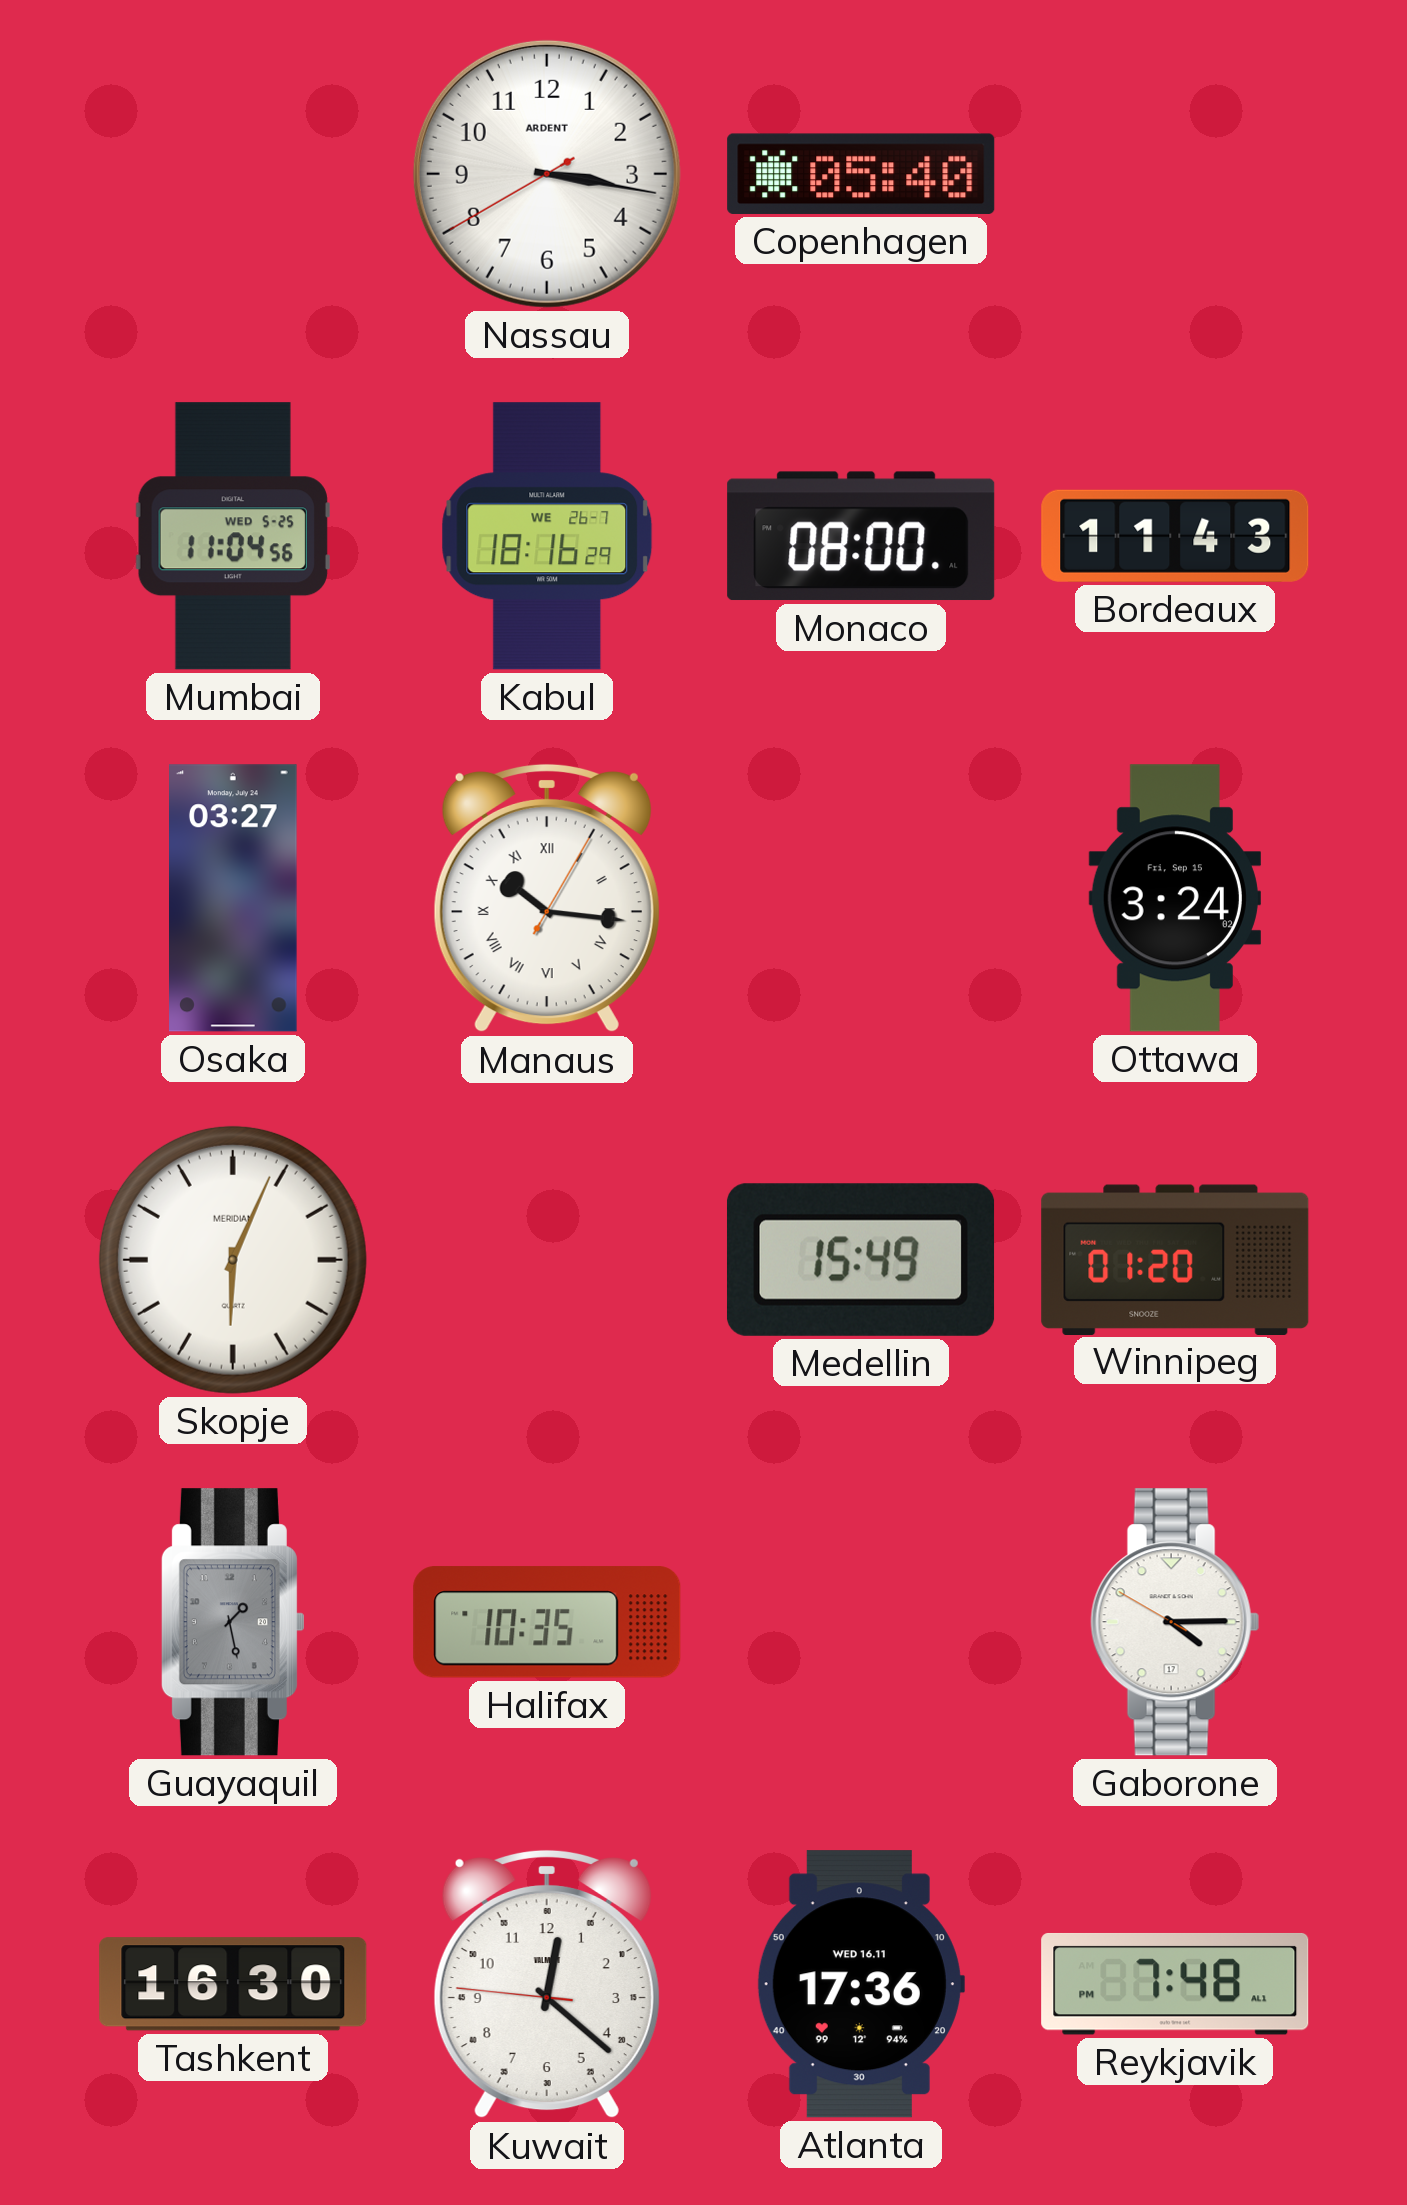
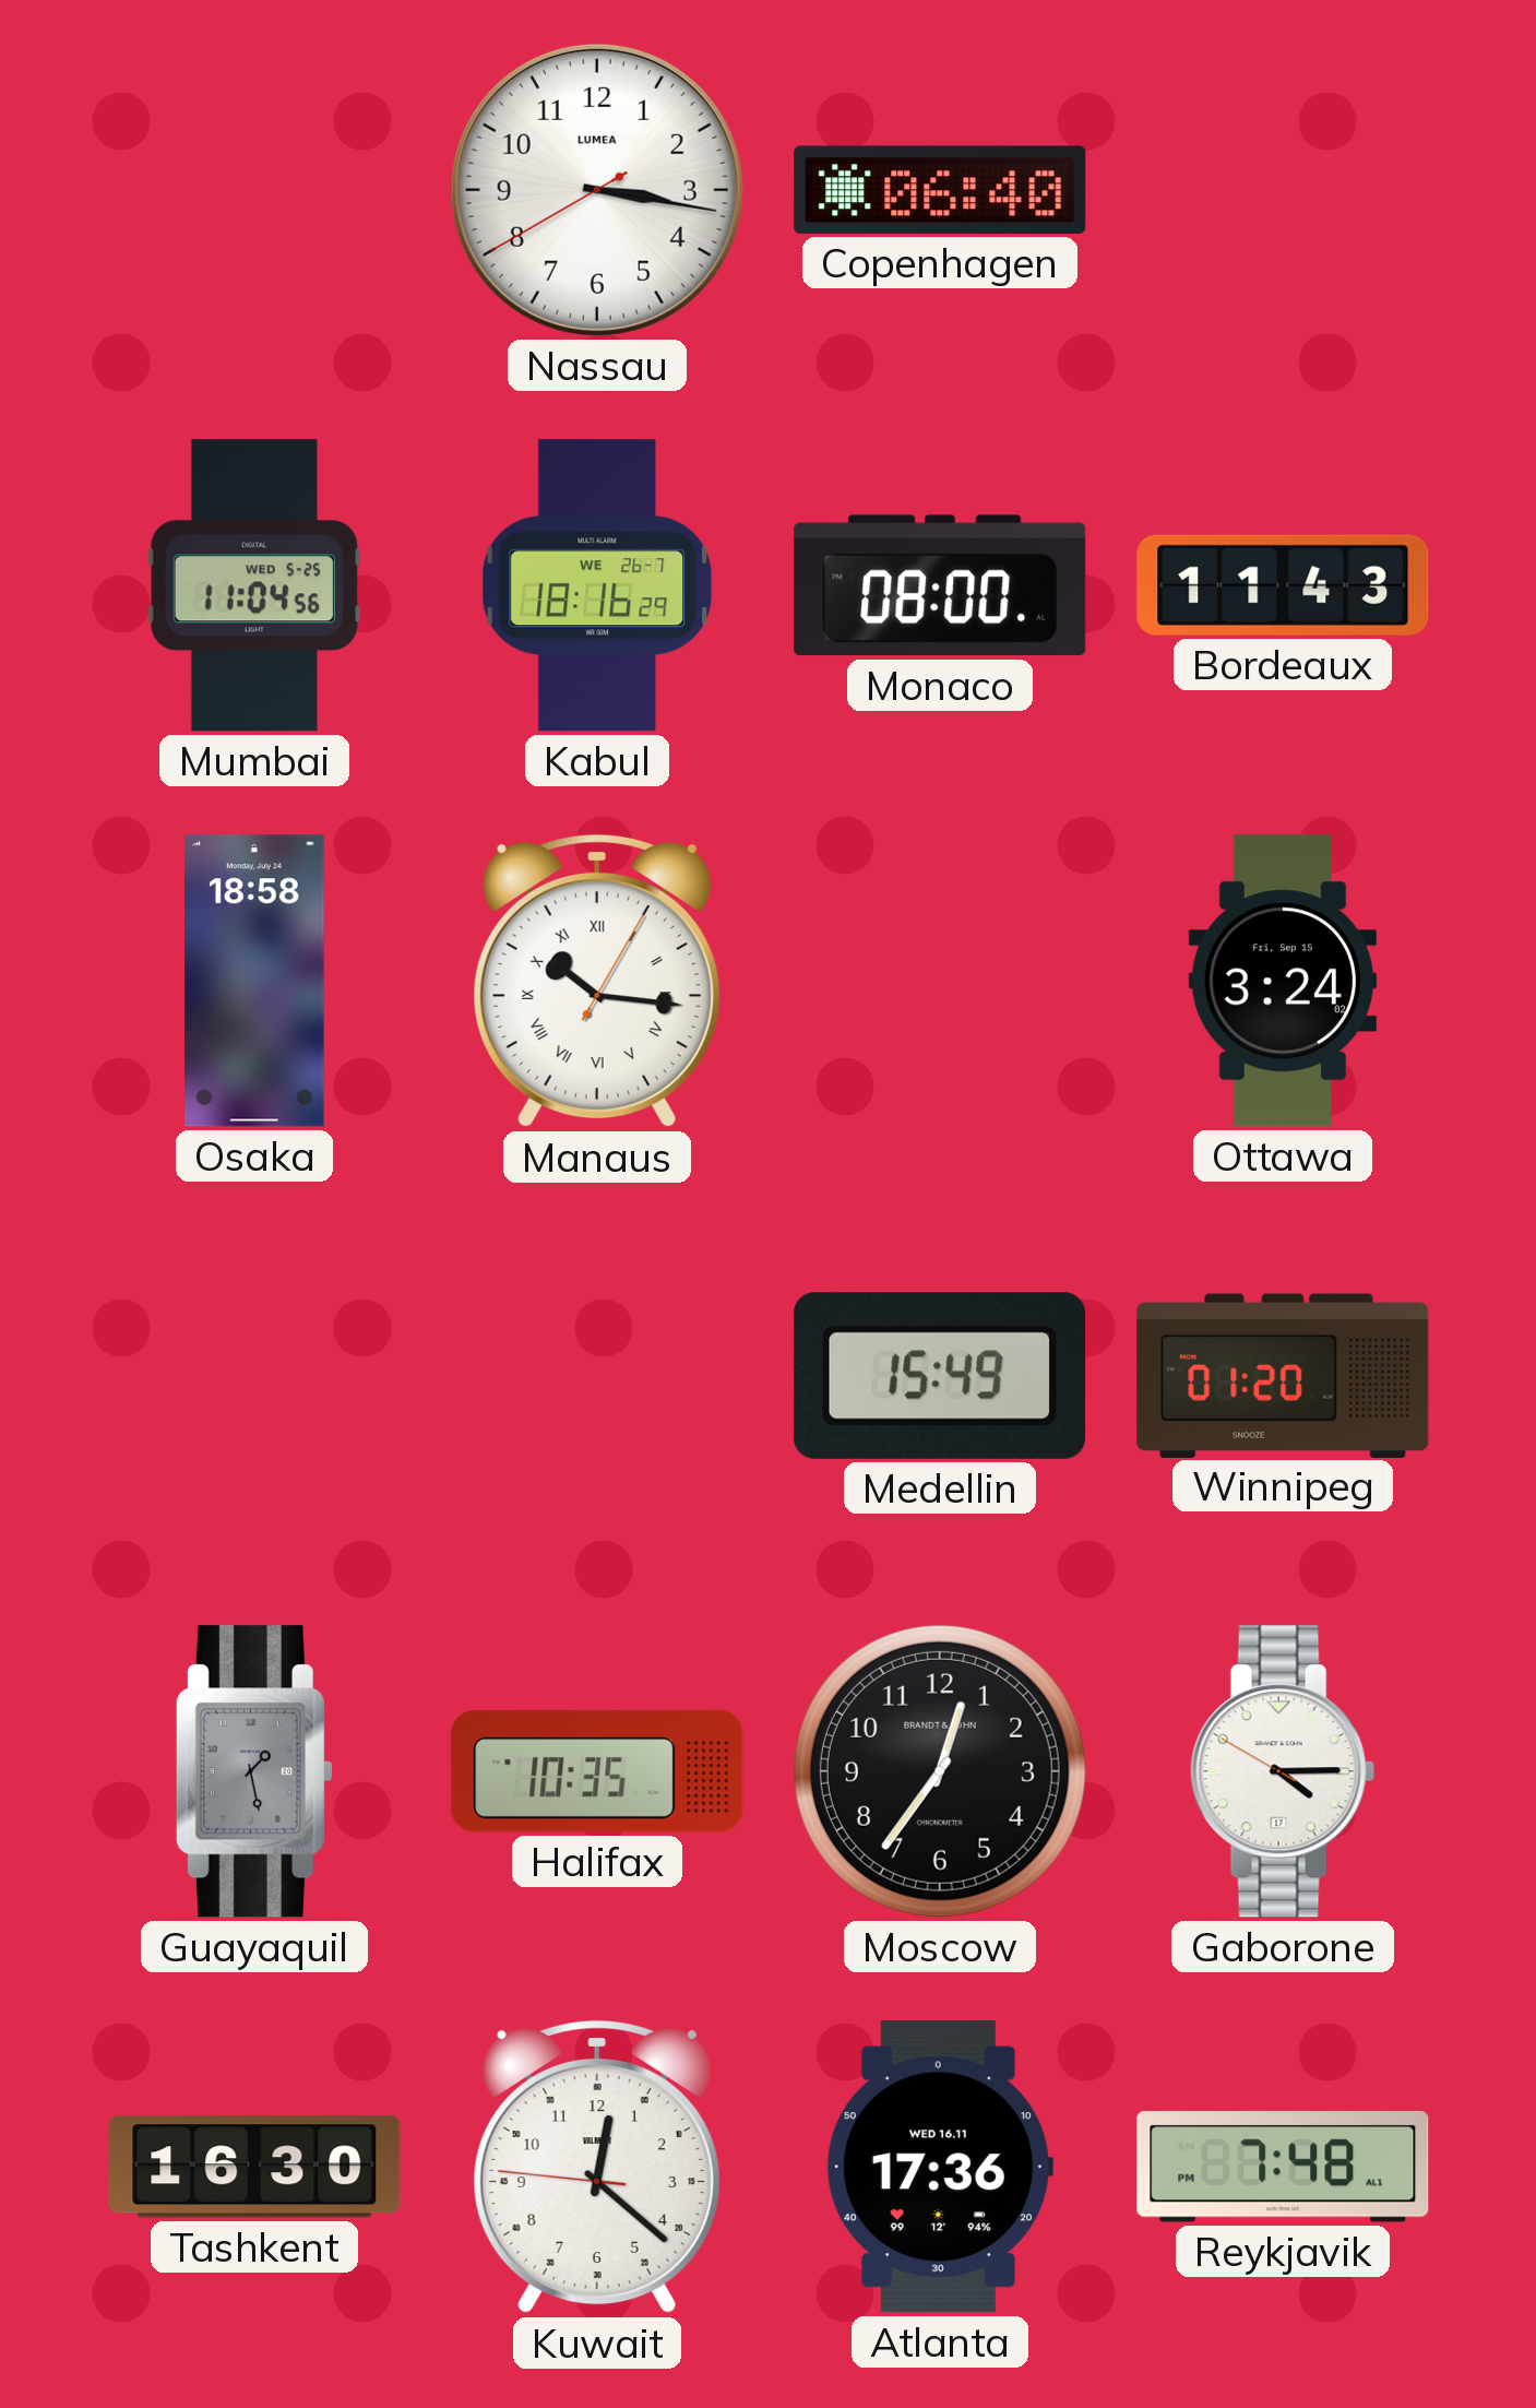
Nassau brand: ARDENT -> LUMEA (597, 190)
Copenhagen: 05:40 -> 06:40 (940, 190)
Osaka: 03:27 -> 18:58 (255, 981)
Skopje: 6:04 -> none (233, 1260)
Moscow: none -> 12:36 (940, 1771)
